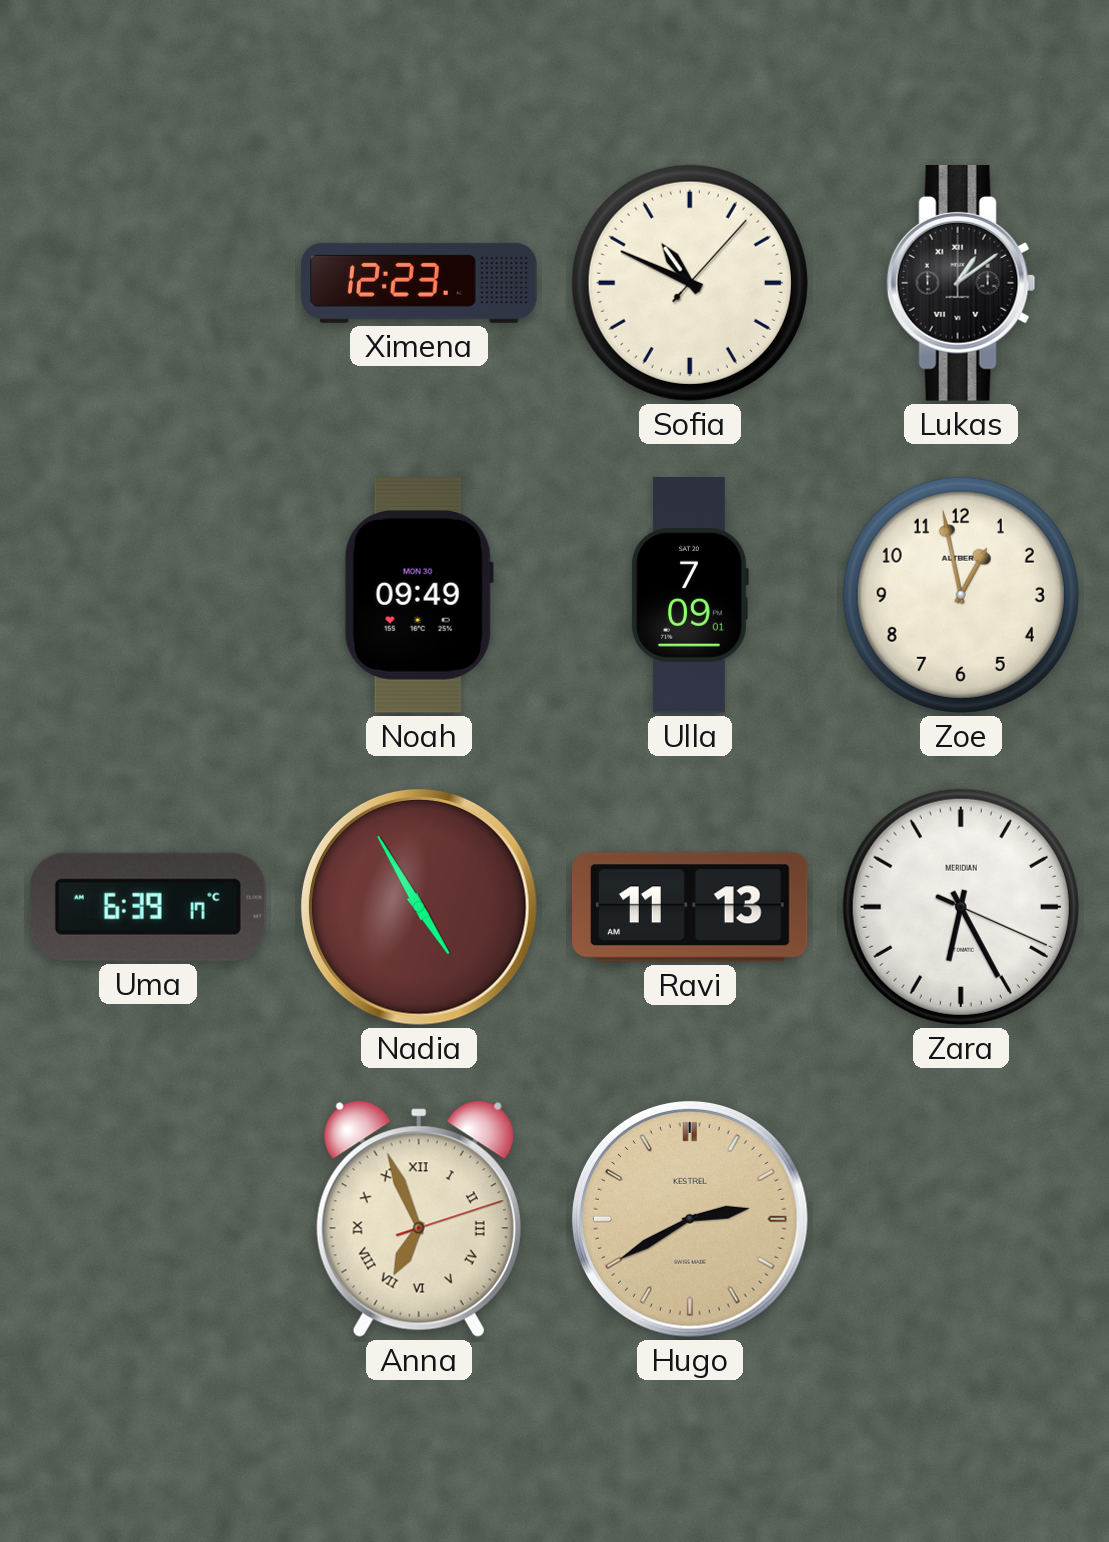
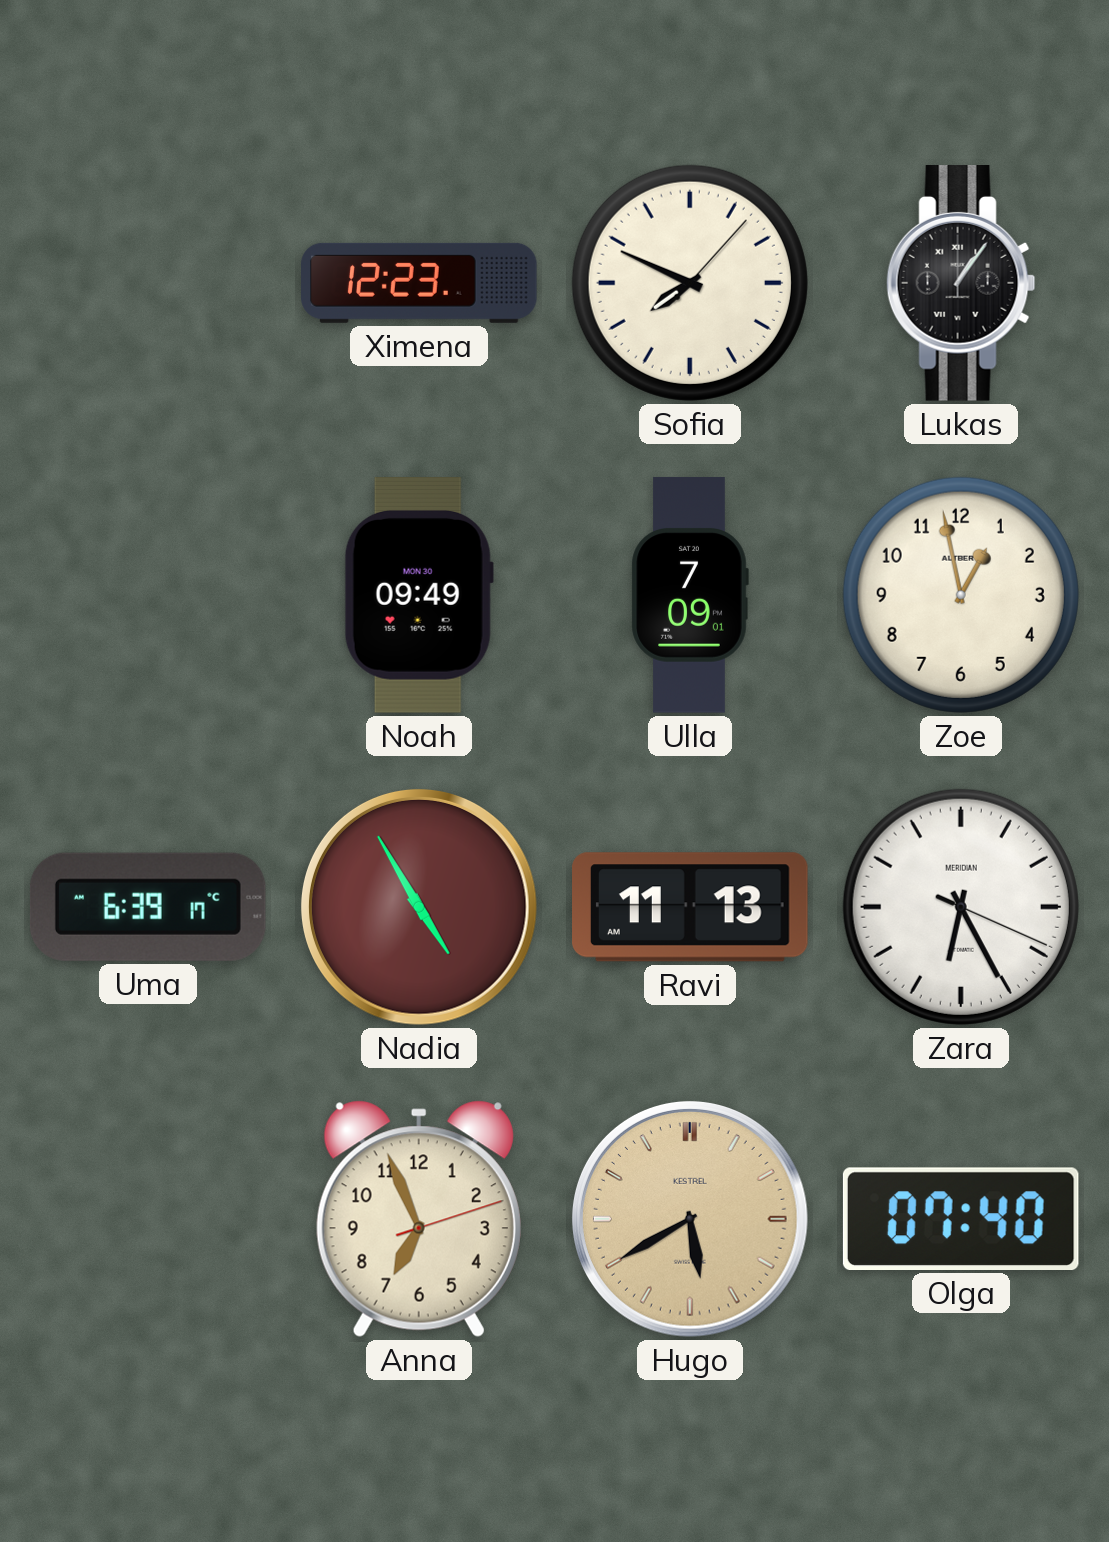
Sofia: 10:49 -> 7:49 (690, 283)
Lukas: 1:09 -> 1:06 (961, 284)
Anna numerals: Roman -> Arabic (419, 1219)
Hugo: 2:40 -> 5:40 (690, 1219)
Olga: none -> 07:40 (961, 1219)
